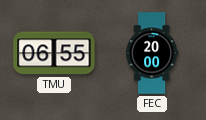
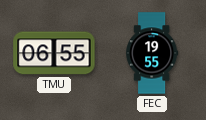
FEC: 20:00 -> 19:55 (152, 53)
